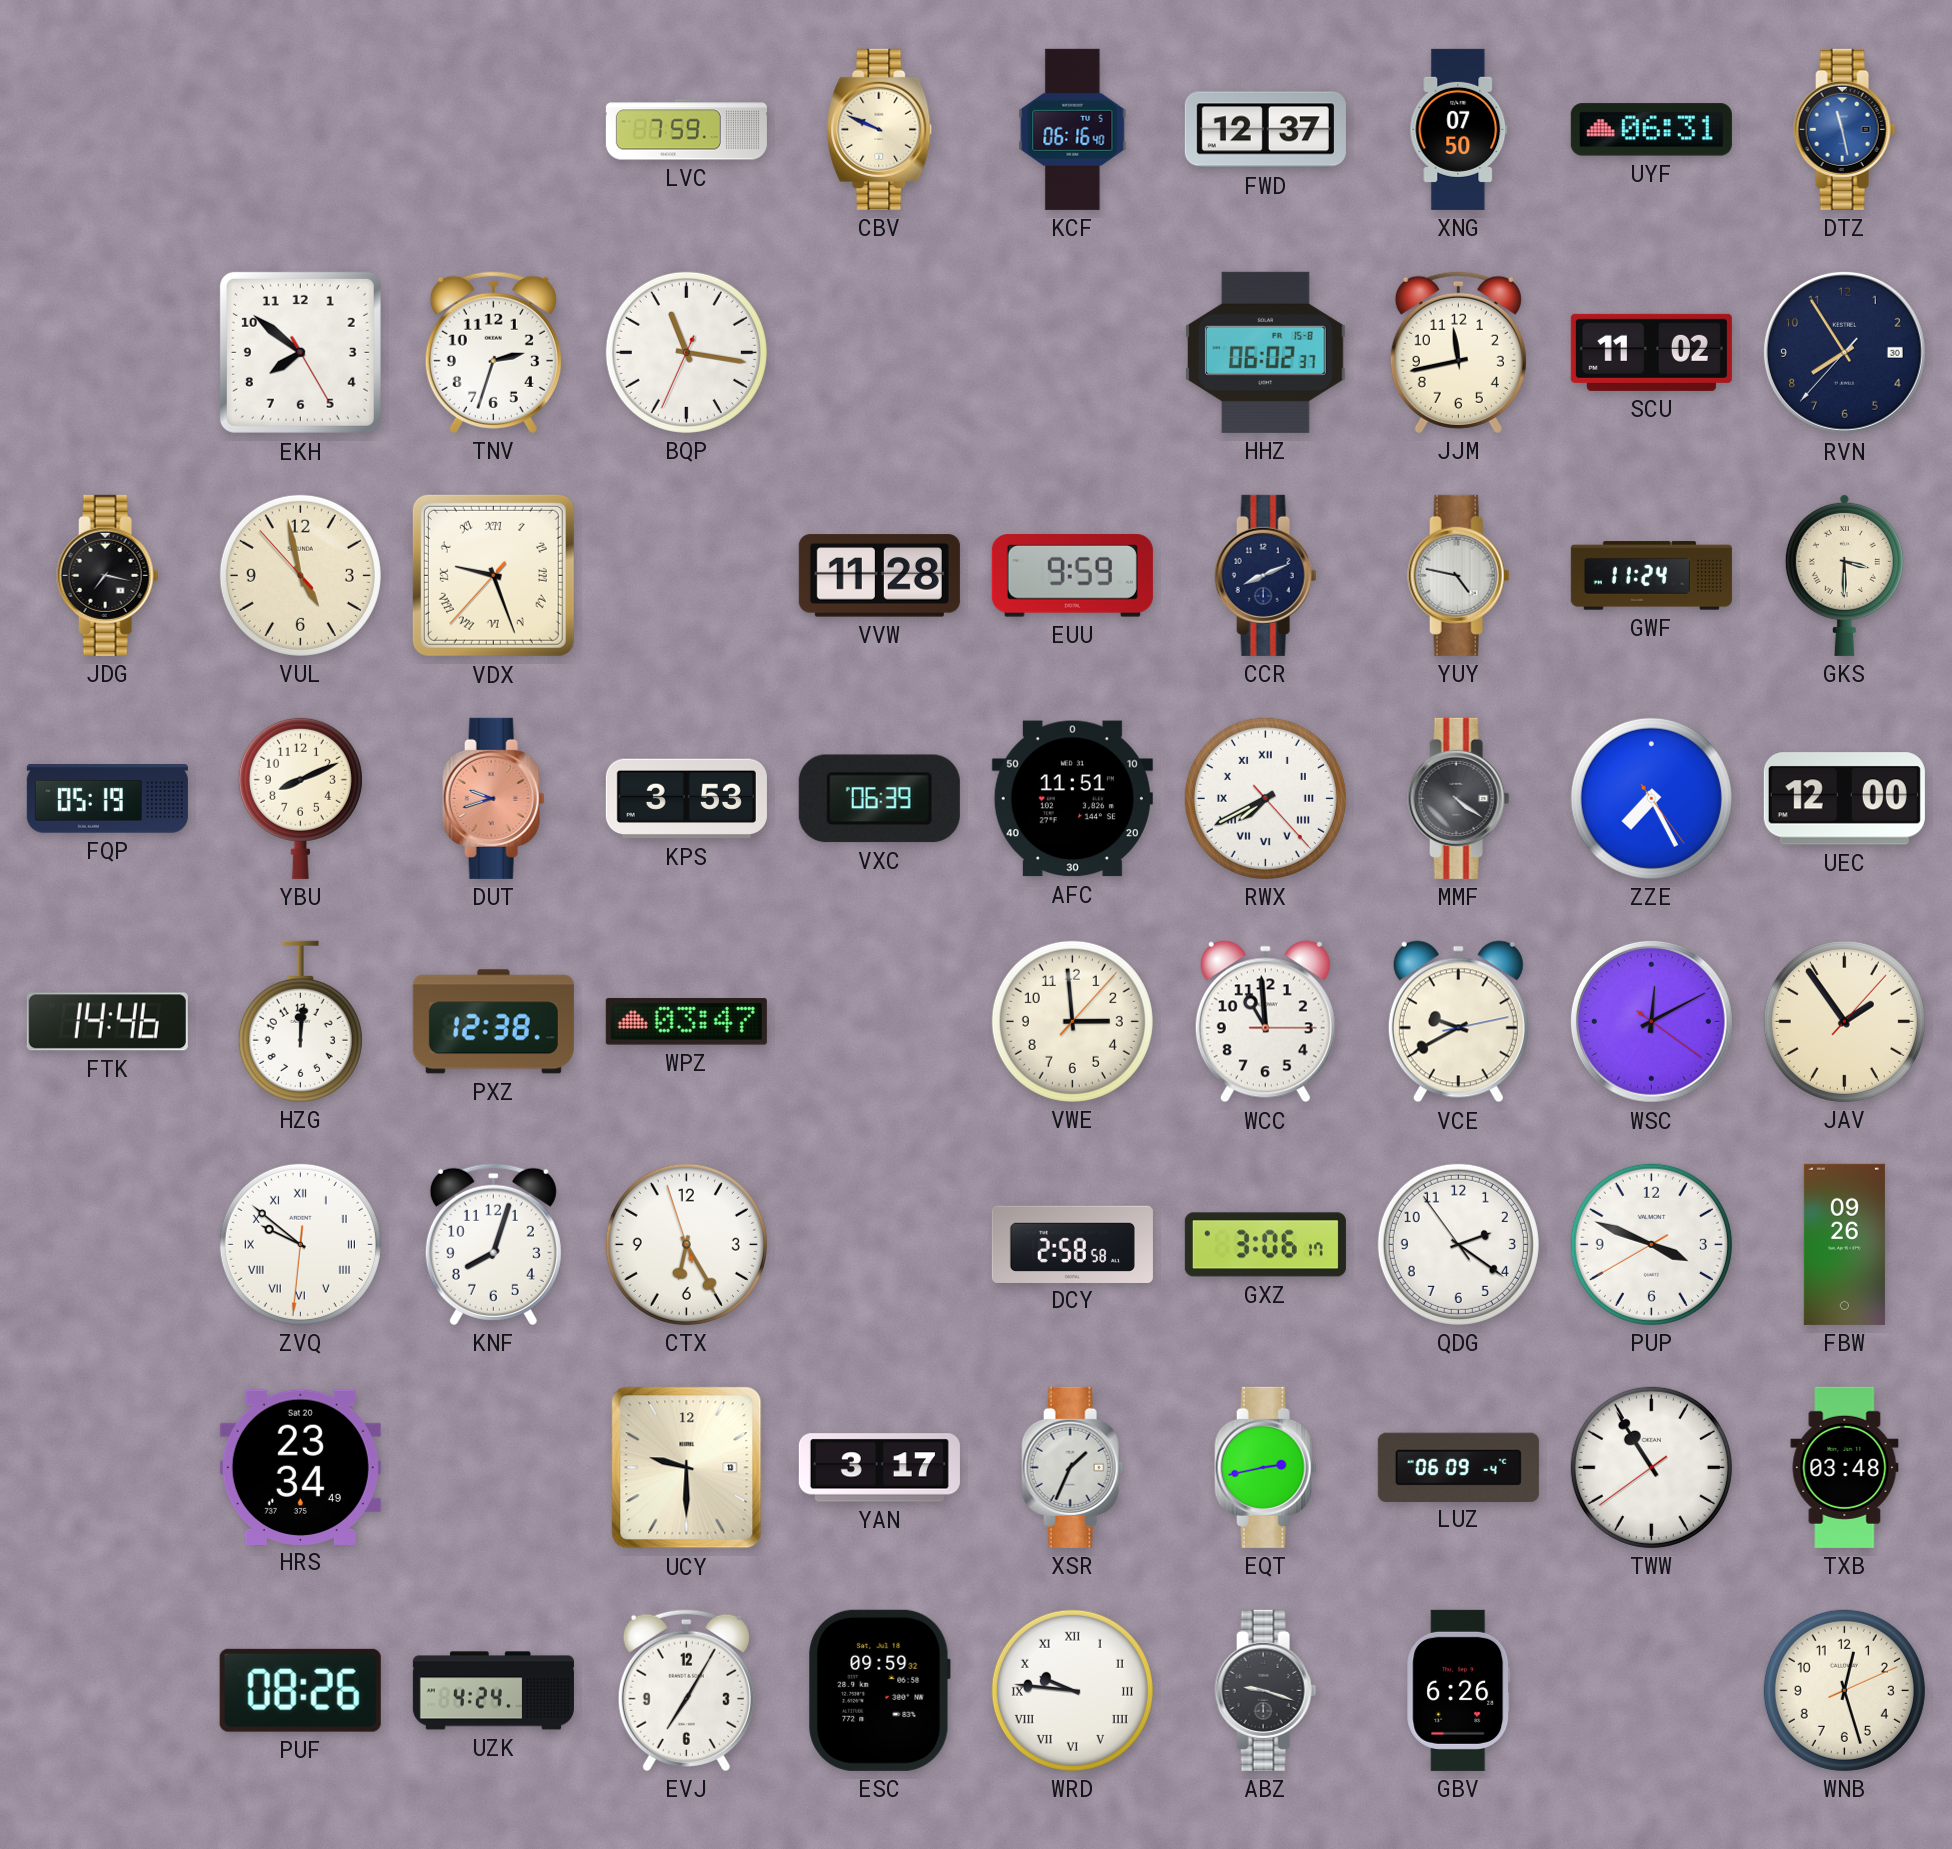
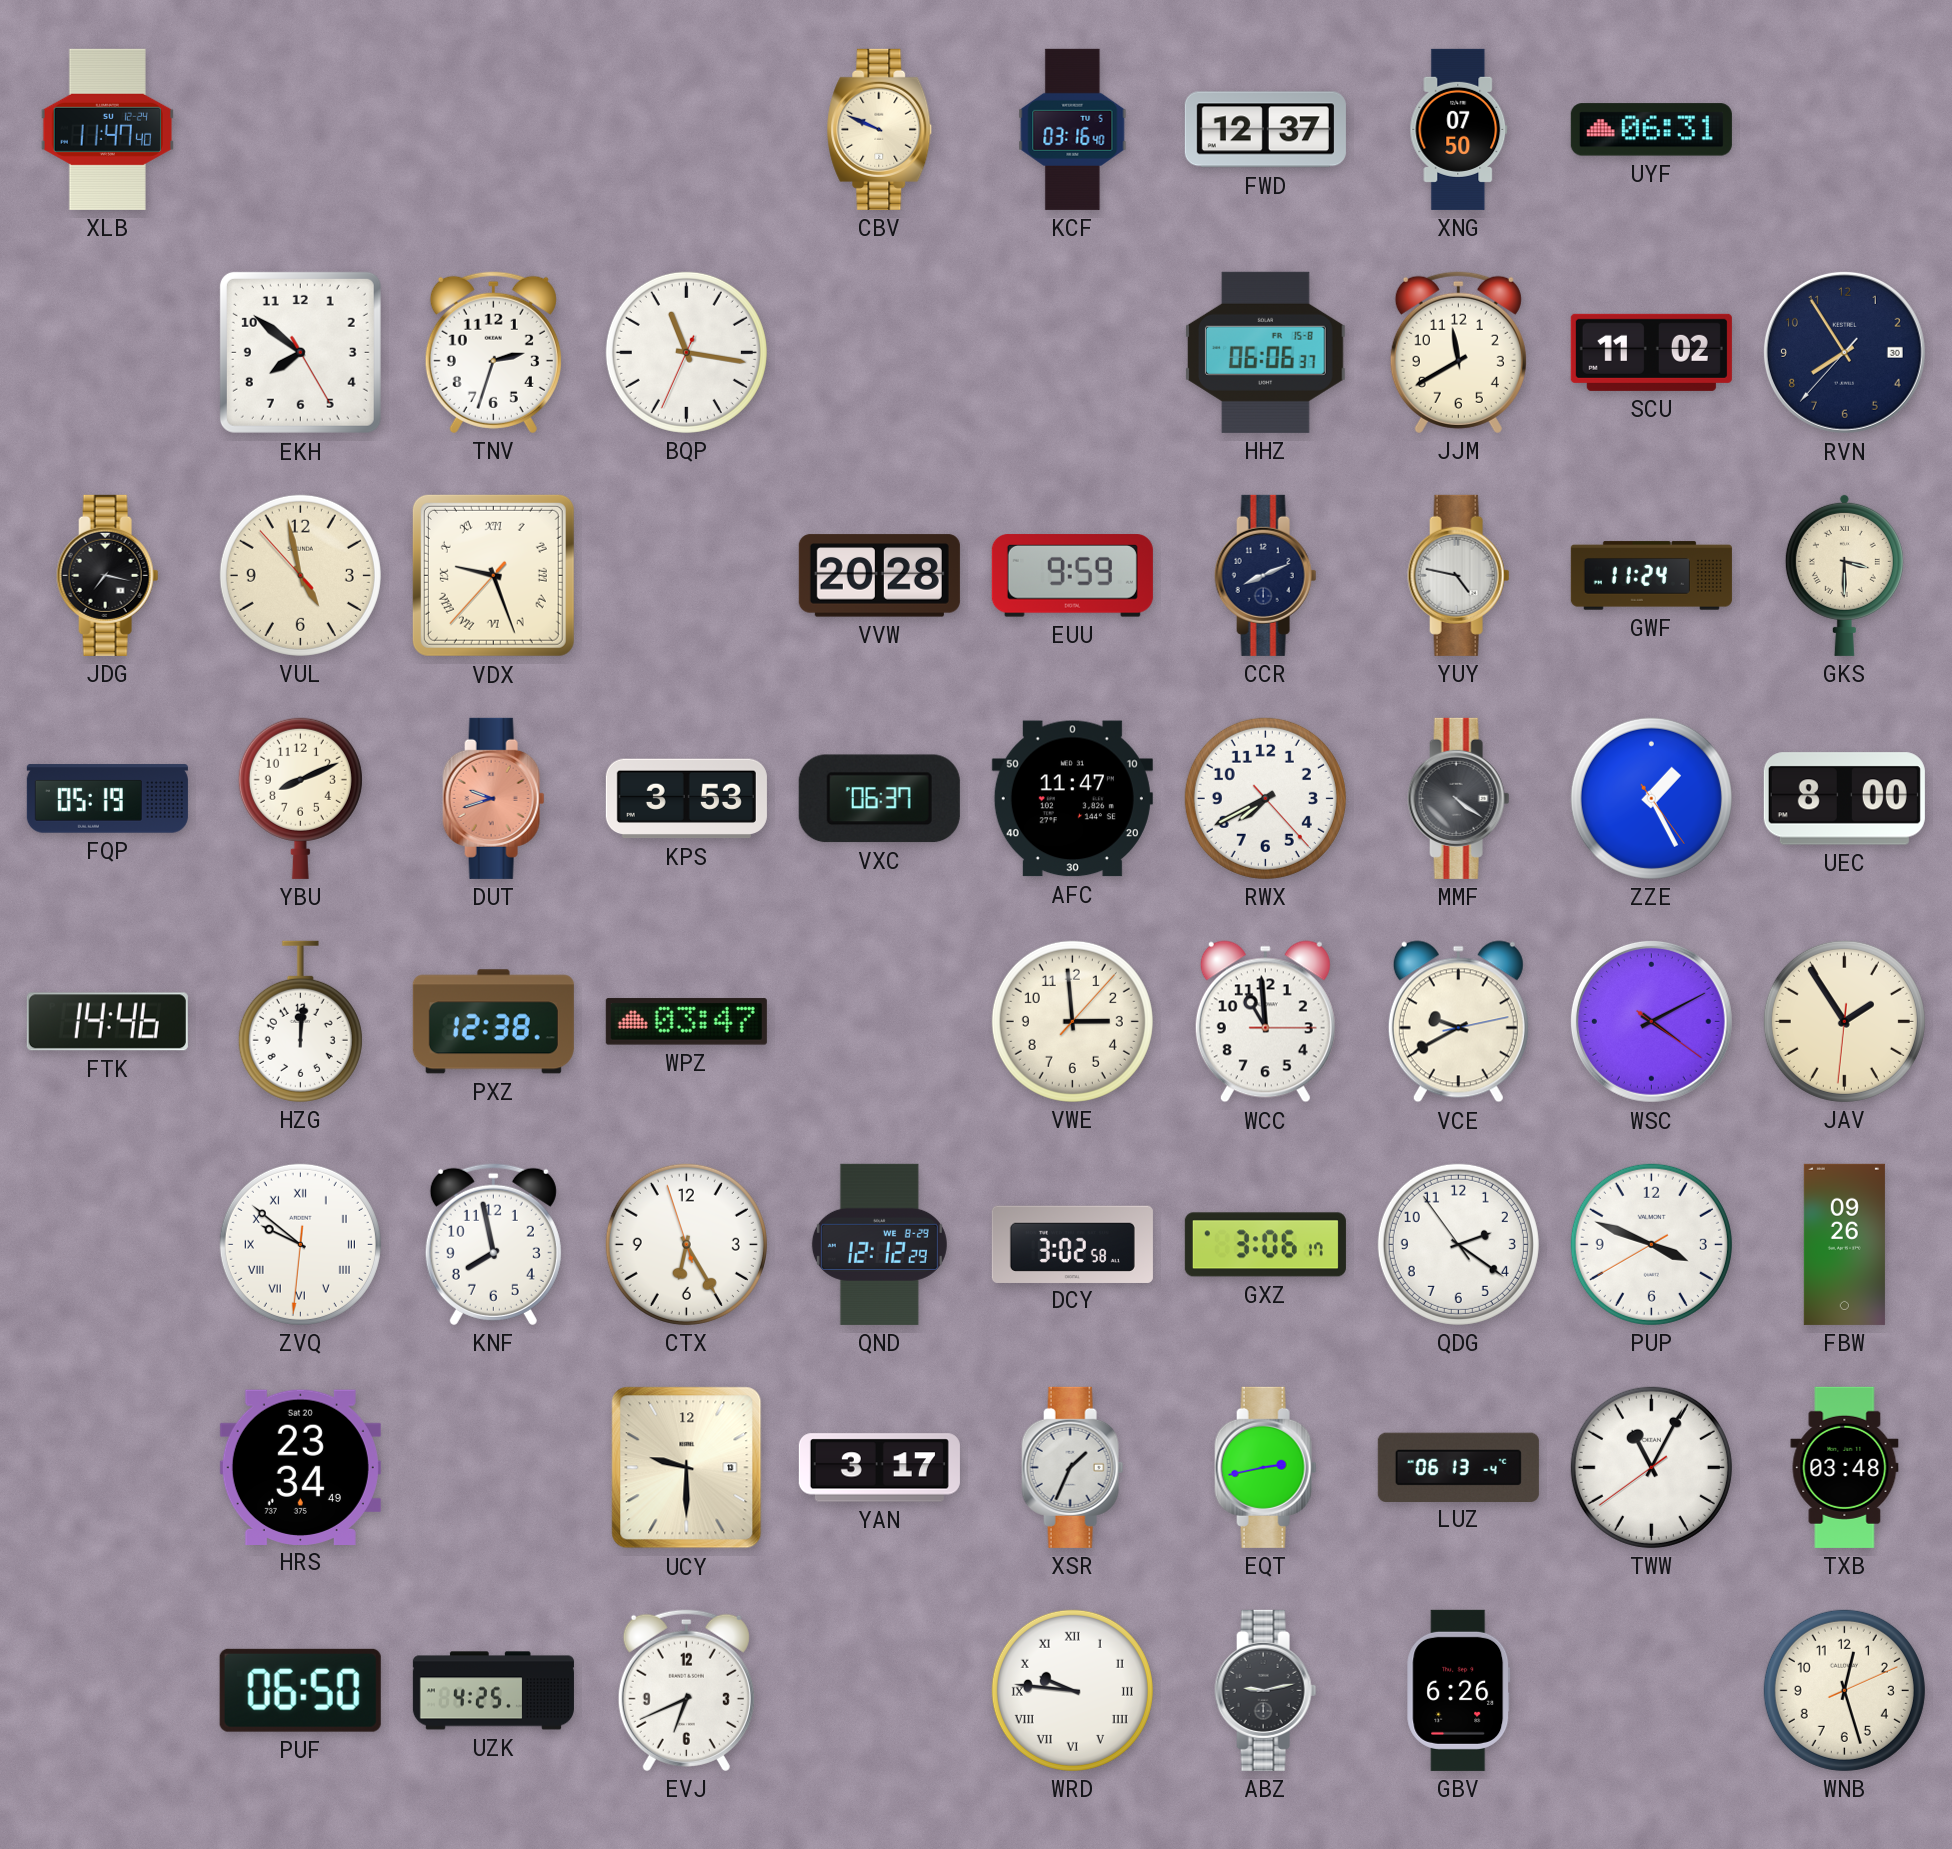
XLB: none -> 11:47 (107, 129)
LVC: 7:59 -> none (686, 130)
KCF: 06:16 -> 03:16 (1073, 129)
DTZ: 11:28 -> none (1845, 129)
HHZ: 06:02 -> 06:06 (1265, 352)
JJM: 11:43 -> 11:40 (1458, 352)
VVW: 11:28 -> 20:28 (879, 576)
VXC: 06:39 -> 06:37 (879, 799)
AFC: 11:51 -> 11:47 (1072, 799)
RWX numerals: Roman -> Arabic (1265, 798)
ZZE: 7:25 -> 1:25 (1651, 798)
UEC: 12:00 -> 8:00 (1844, 799)
WSC: 12:10 -> 4:10 (1651, 1021)
JAV: 1:54:07 -> 1:54:31 (1844, 1021)
KNF: 8:03 -> 7:58 (493, 1244)
QND: none -> 12:12 (879, 1244)
DCY: 2:58 -> 3:02 (1072, 1244)
LUZ: 06:09 -> 06:13 (1458, 1467)
TWW: 10:54 -> 11:04 (1651, 1467)
PUF: 08:26 -> 06:50 (300, 1690)
UZK: 4:24 -> 4:25 (493, 1691)
EVJ: 7:05 -> 6:41 (686, 1690)
ESC: 09:59 -> none (879, 1690)
ABZ: 9:18 -> 9:13 (1266, 1690)
